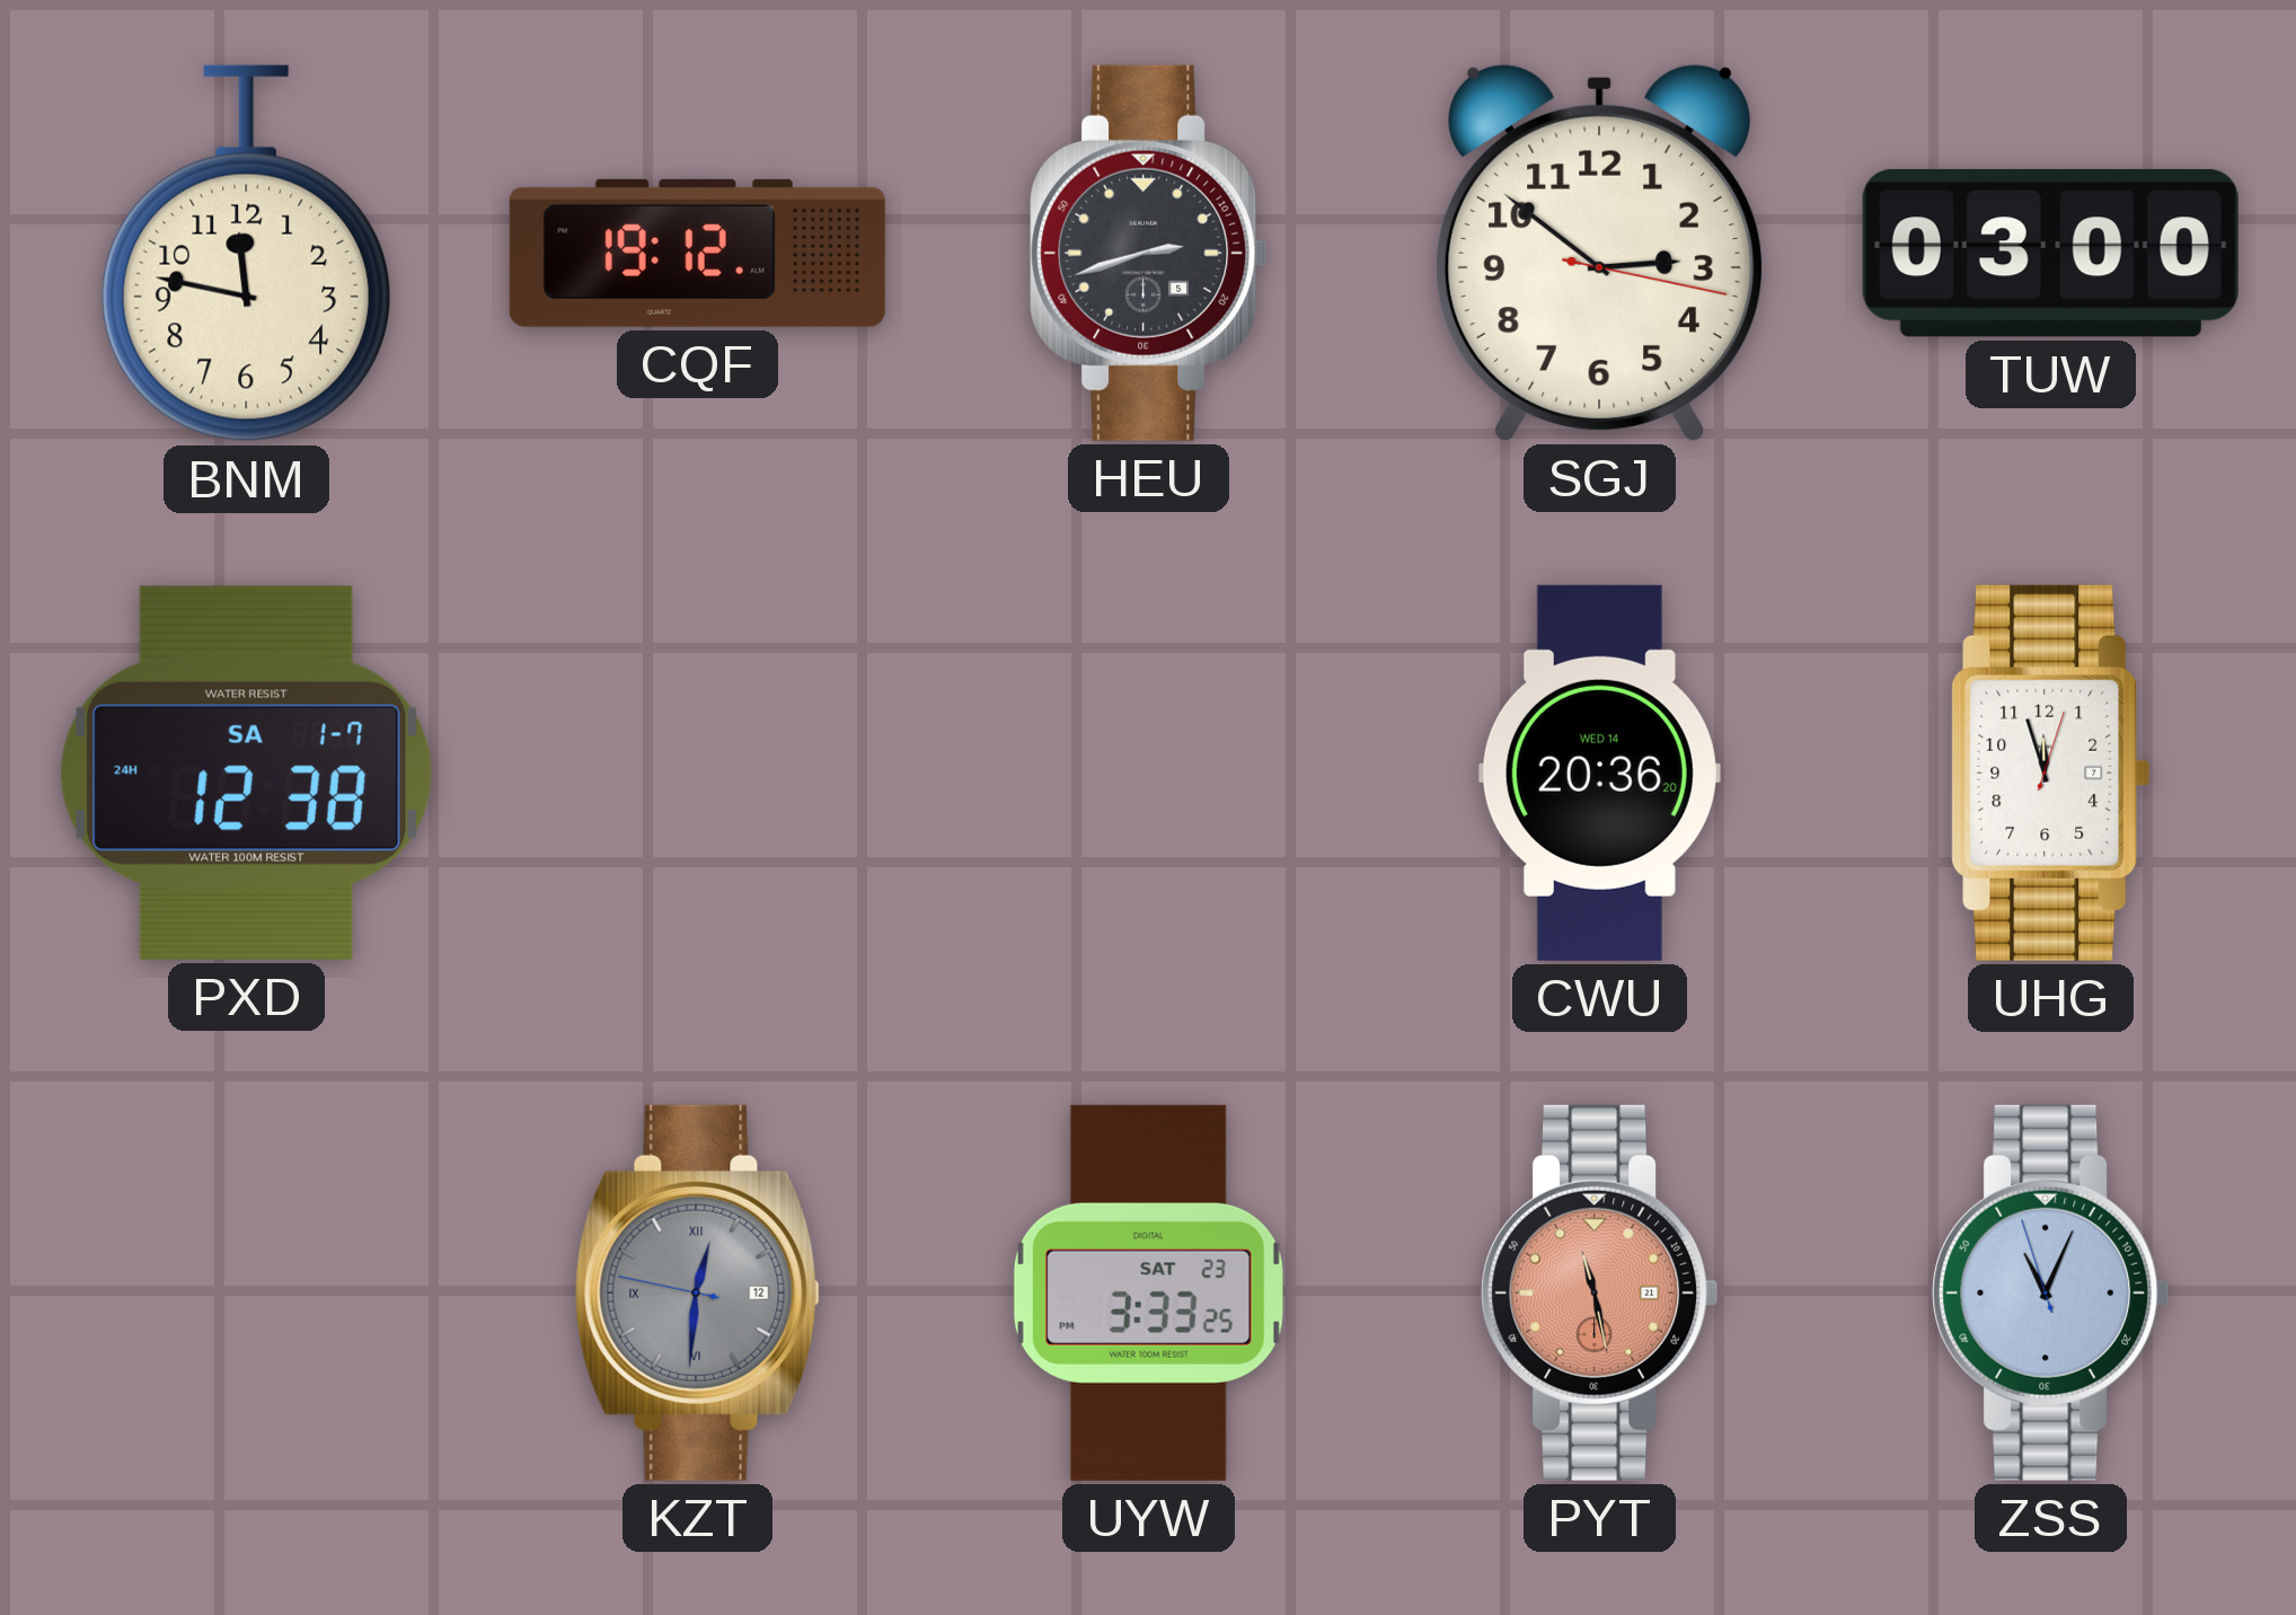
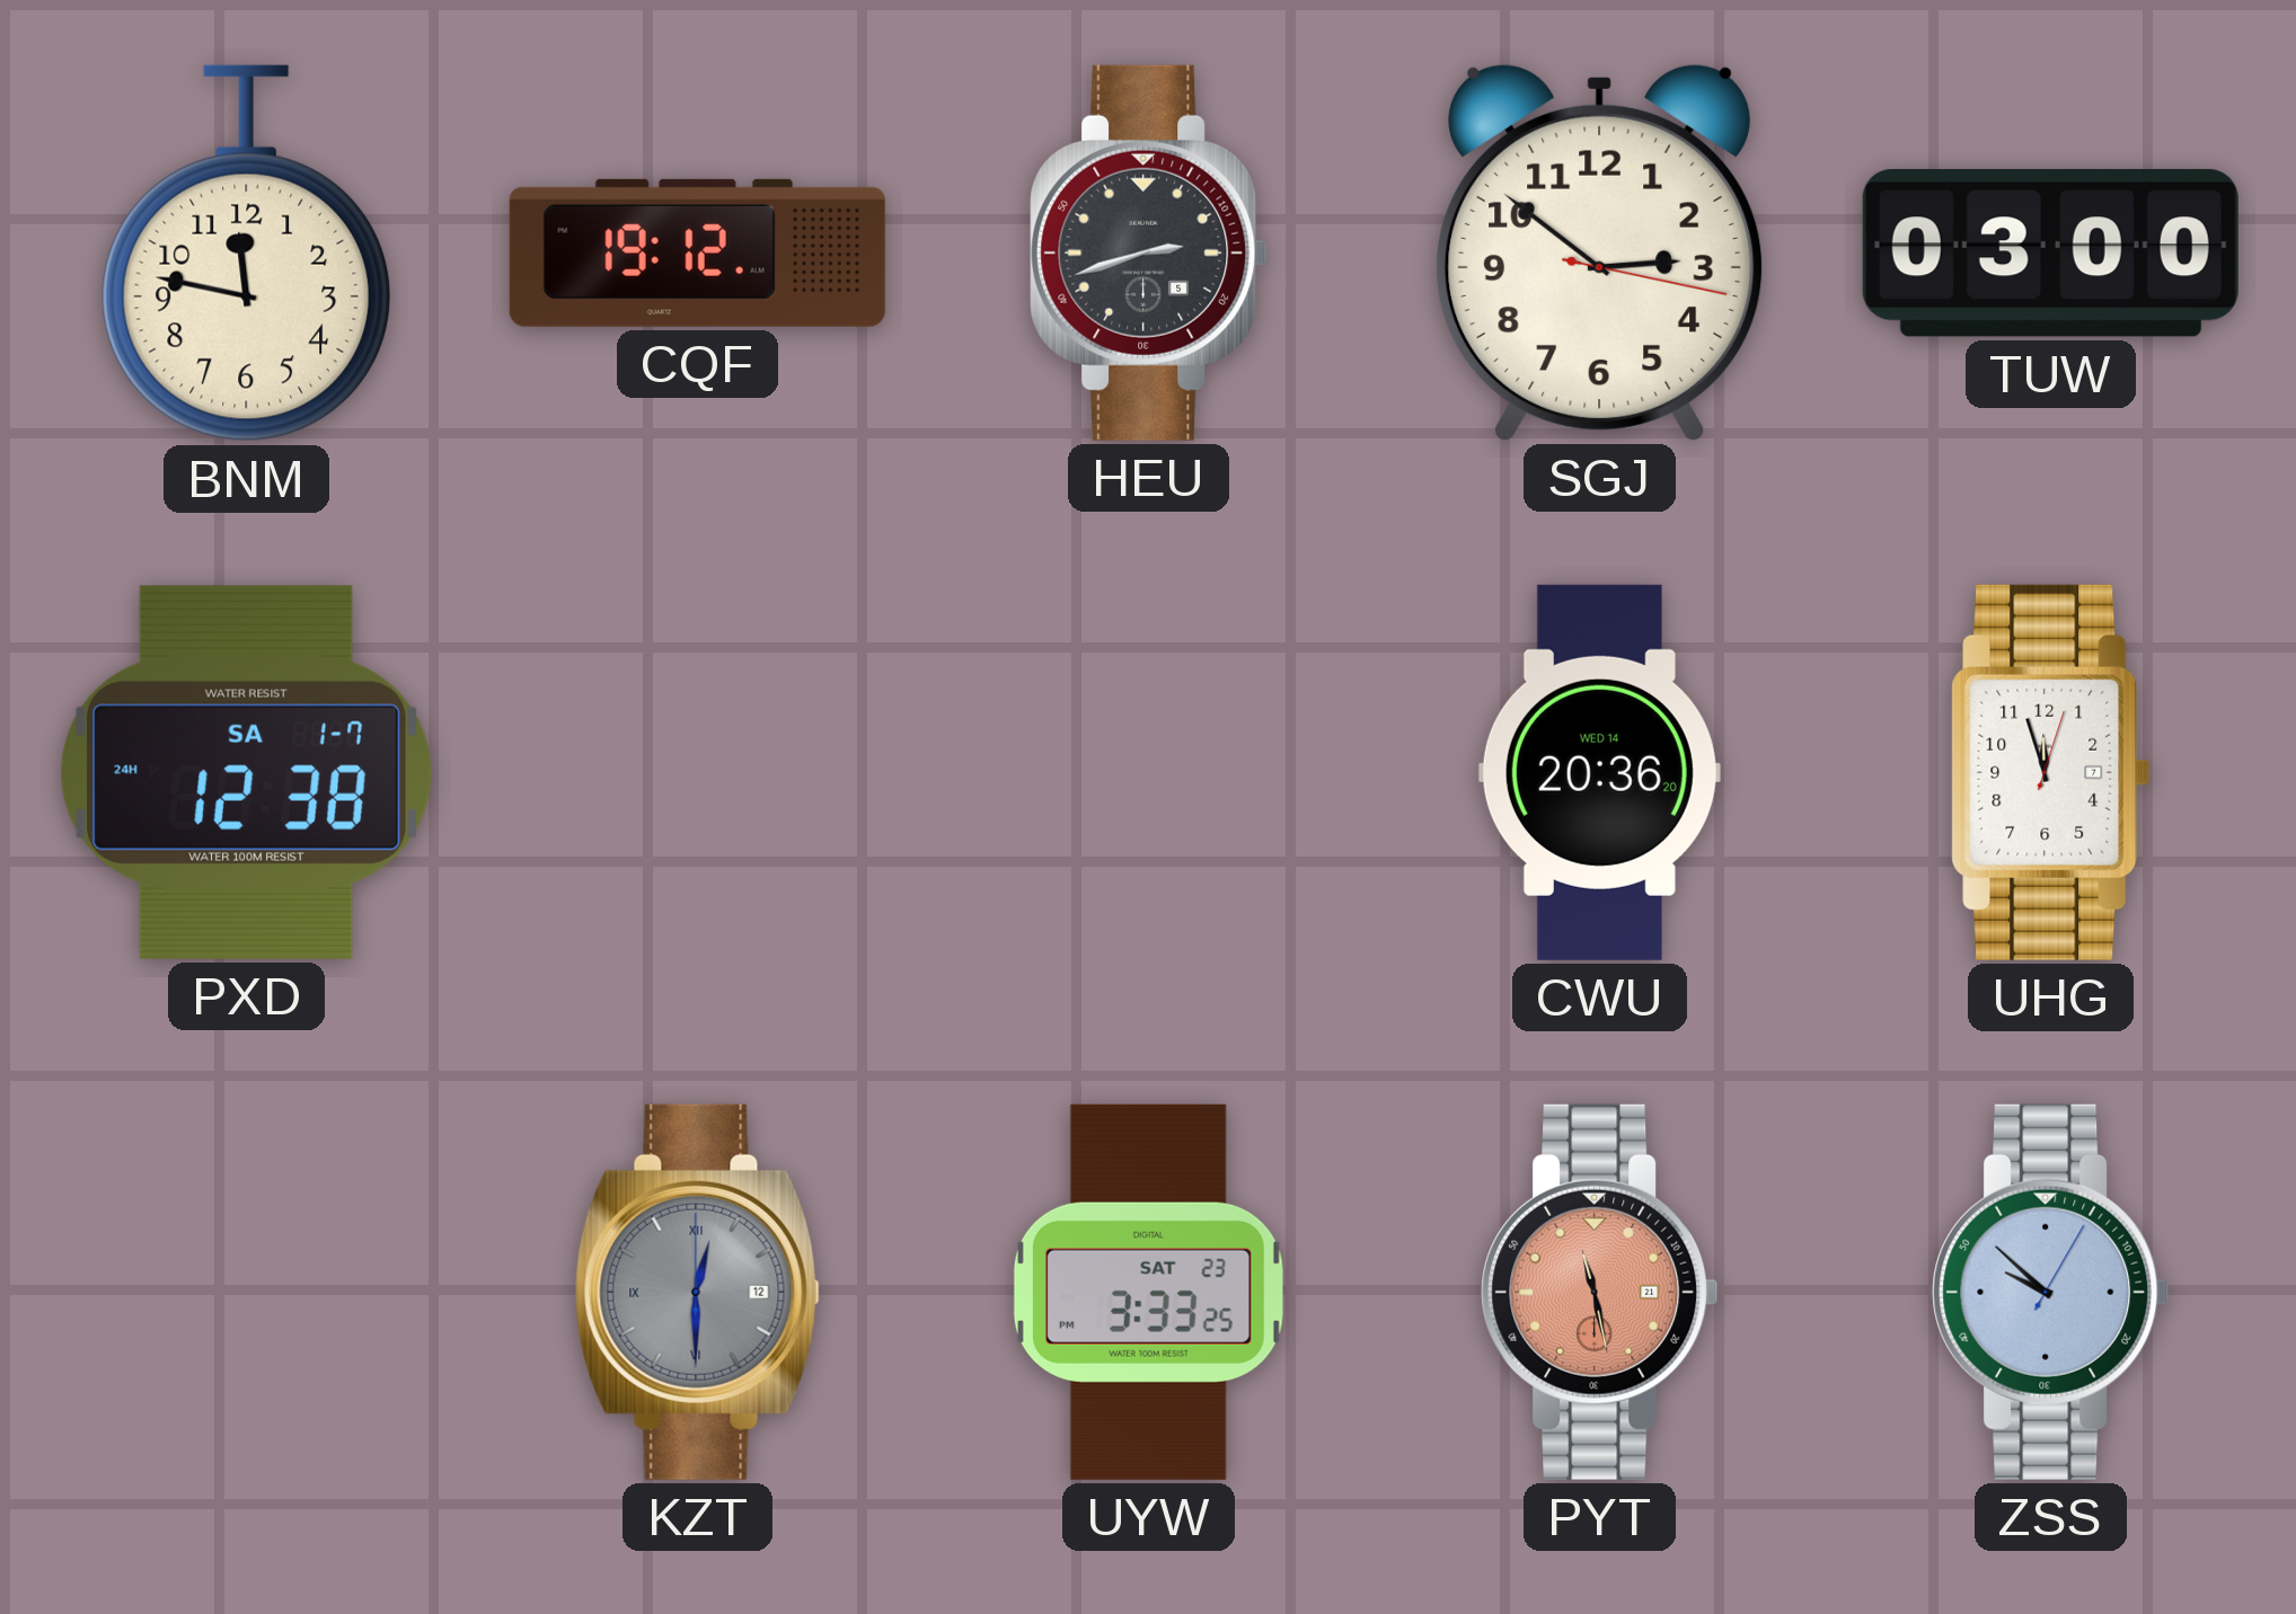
KZT: 12:30:47 -> 12:30:00 (697, 1292)
ZSS: 11:03 -> 9:52 (2051, 1292)
